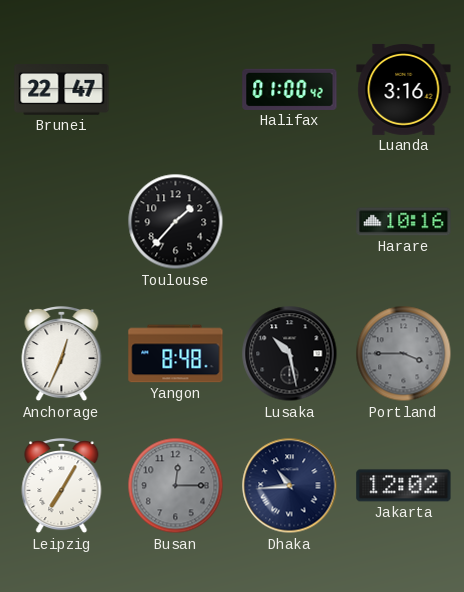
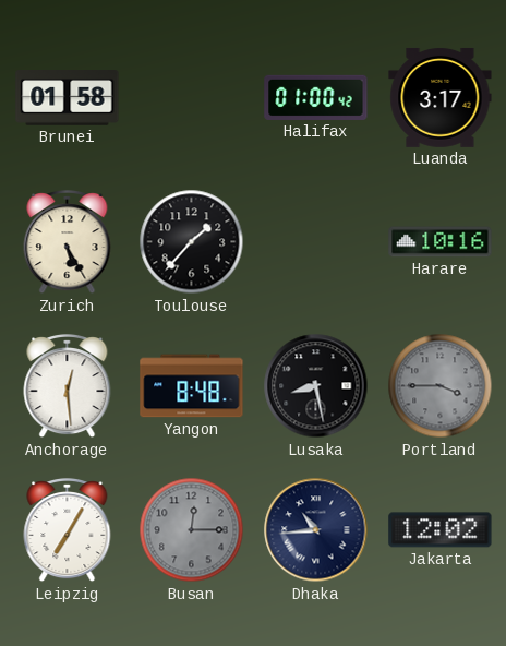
Brunei: 22:47 -> 01:58 (68, 98)
Luanda: 3:16 -> 3:17 (441, 98)
Zurich: none -> 5:25 (68, 243)
Anchorage: 12:34 -> 12:29 (68, 387)
Lusaka: 10:28 -> 8:28 (316, 386)
